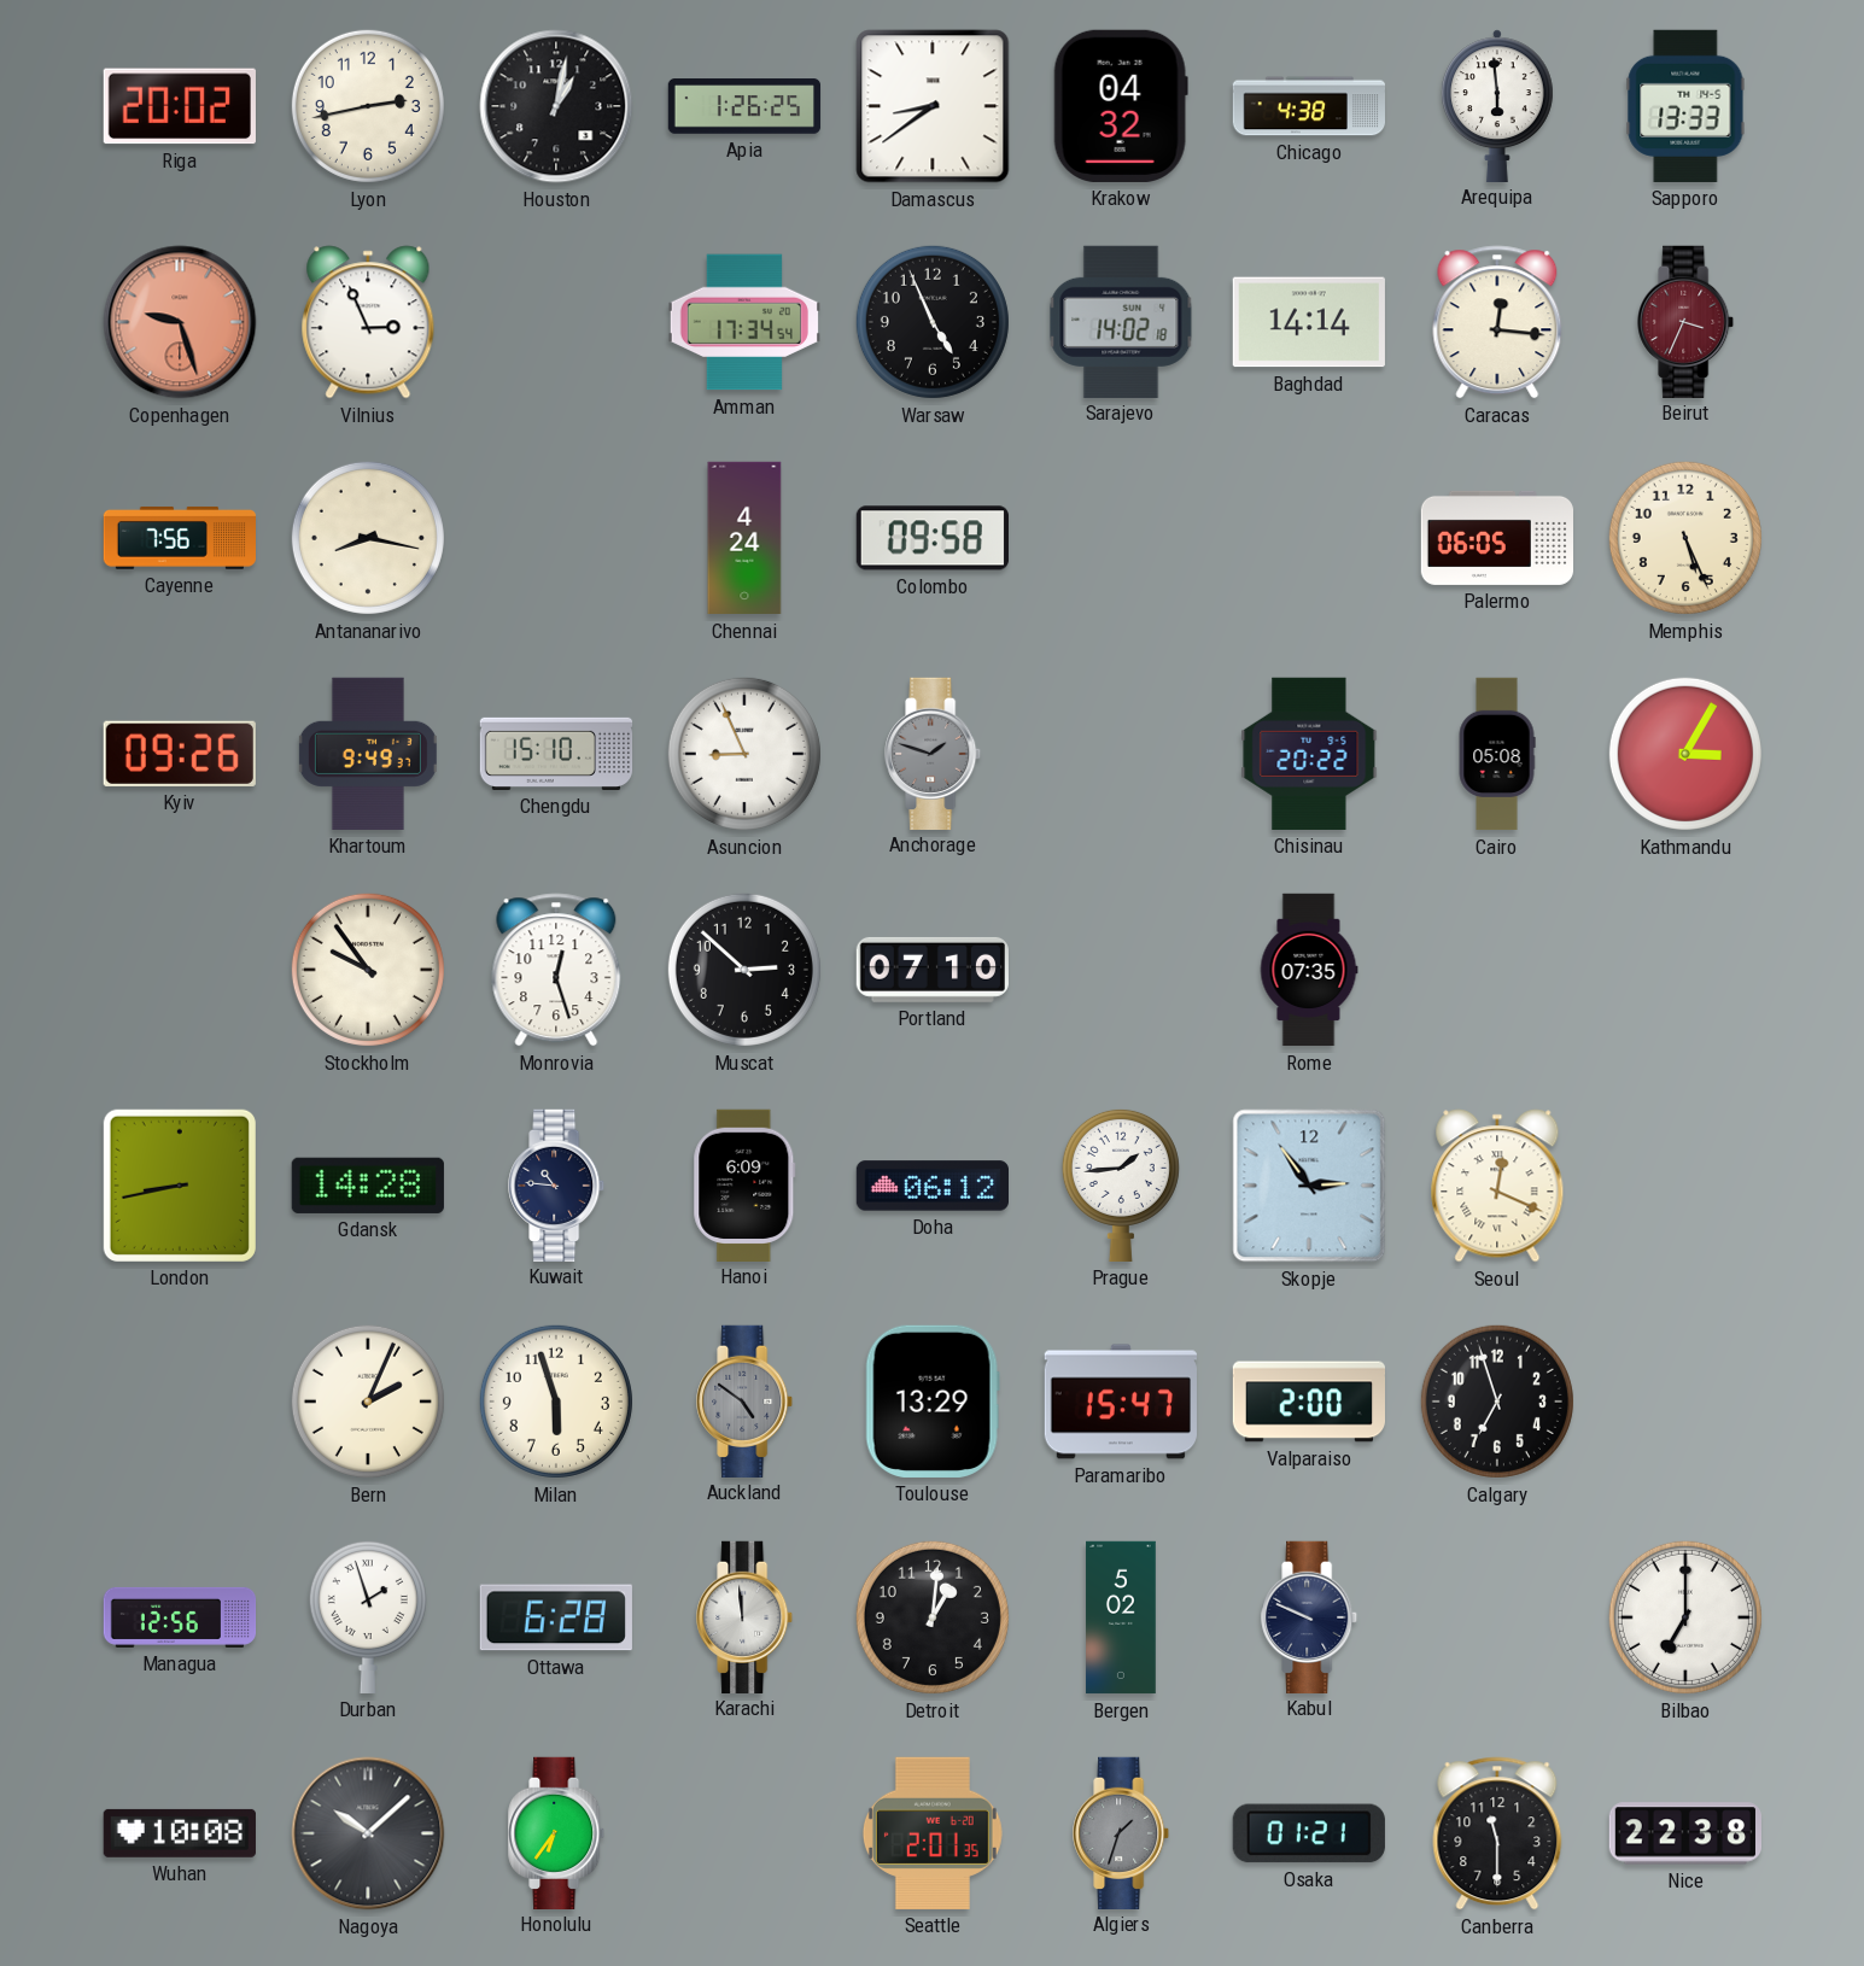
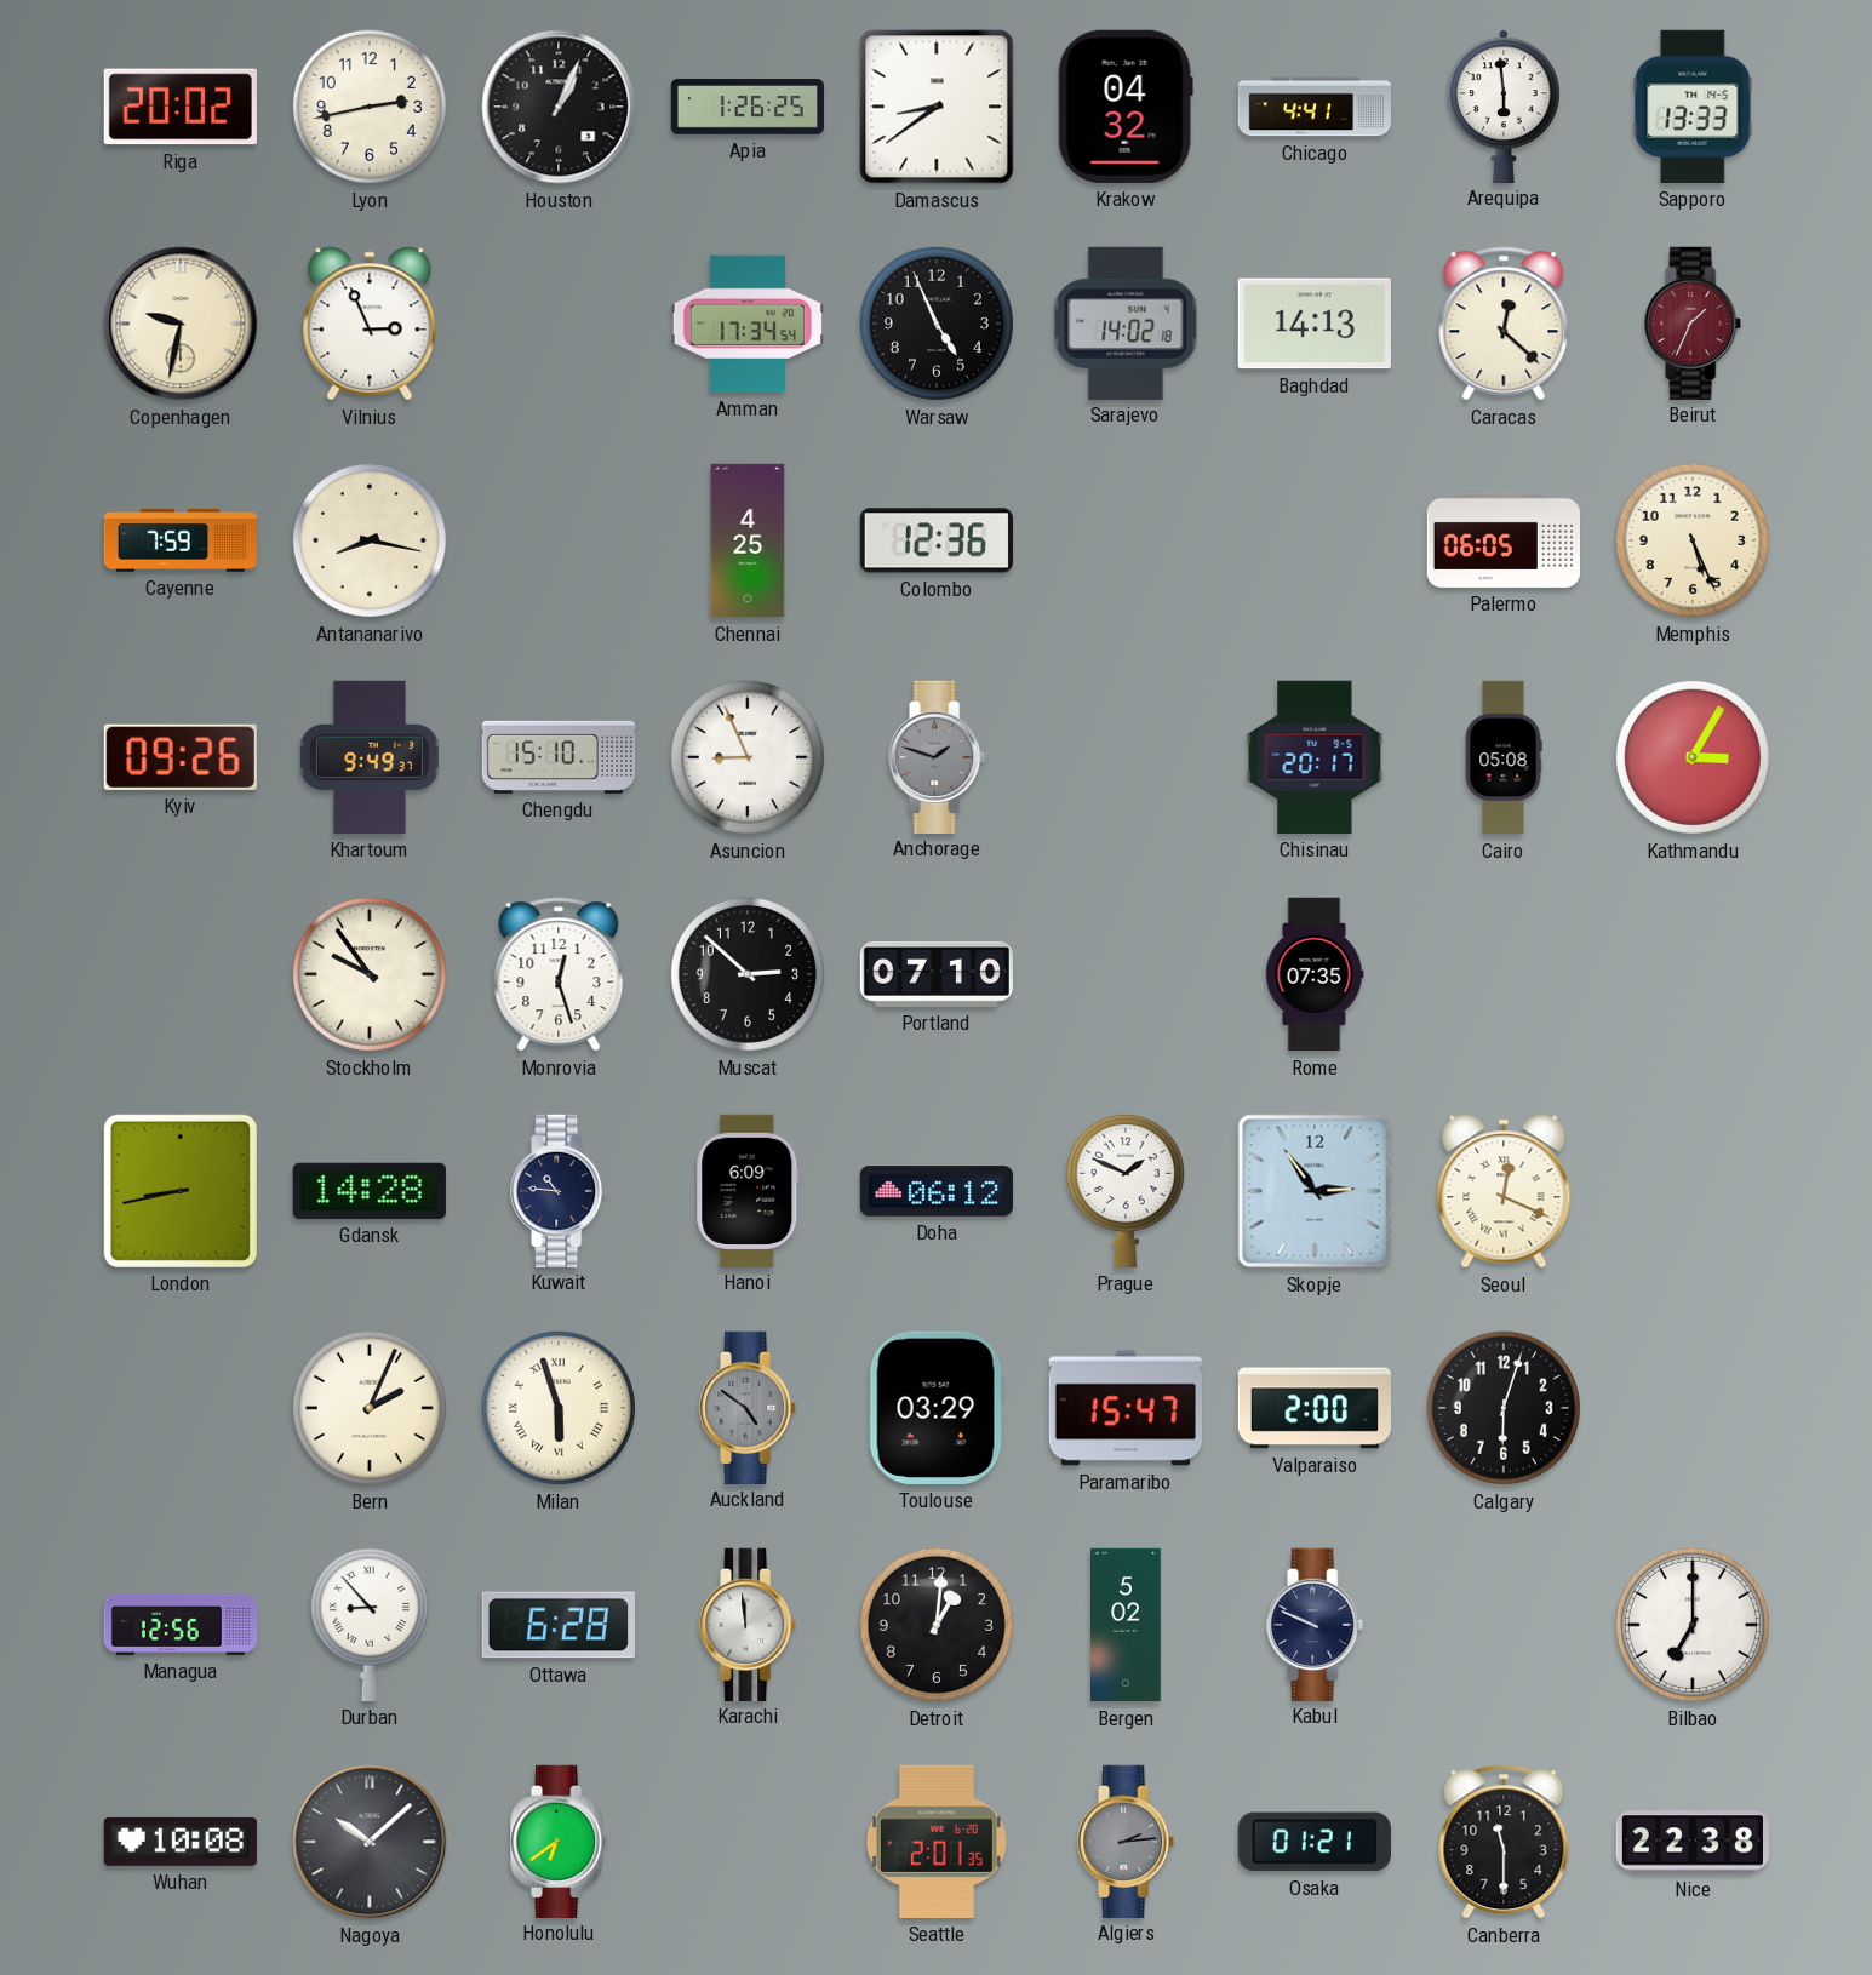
Houston: 1:02 -> 1:04 (559, 107)
Chicago: 4:38 -> 4:41 (1313, 107)
Copenhagen: 9:27 -> 9:32 (181, 324)
Copenhagen dial: salmon -> cream (181, 324)
Baghdad: 14:14 -> 14:13 (1315, 324)
Caracas: 12:16 -> 12:22 (1504, 324)
Beirut: 3:34 -> 1:34 (1694, 322)
Cayenne: 7:56 -> 7:59 (179, 540)
Chennai: 4:24 -> 4:25 (748, 540)
Colombo: 09:58 -> 12:36 (937, 540)
Chisinau: 20:22 -> 20:17 (1315, 757)
Prague: 1:44 -> 1:49 (1126, 1190)
Milan numerals: Arabic -> Roman (559, 1408)
Toulouse: 13:29 -> 03:29 (937, 1408)
Calgary: 6:57 -> 6:03 (1504, 1408)
Durban: 1:57 -> 8:53 (370, 1624)
Honolulu: 6:36 -> 6:39 (560, 1841)
Algiers: 1:33 -> 2:14 (1127, 1841)
